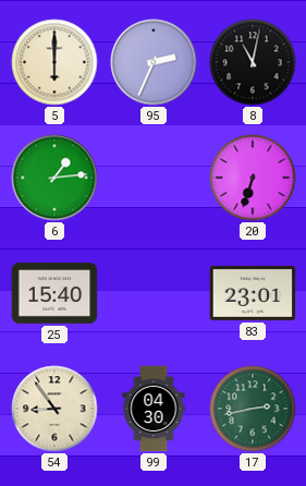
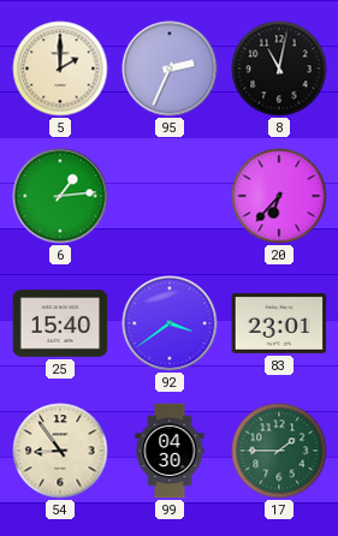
5: 6:00 -> 2:00 (60, 69)
20: 6:33 -> 6:37 (279, 196)
92: none -> 3:39 (170, 323)
17: 2:43 -> 1:45 (279, 451)
